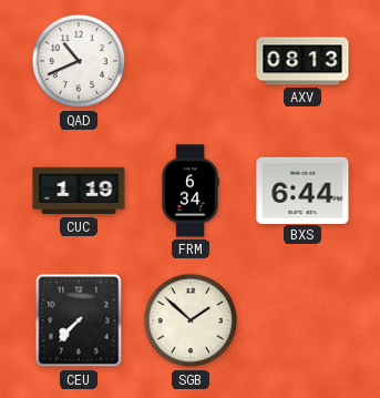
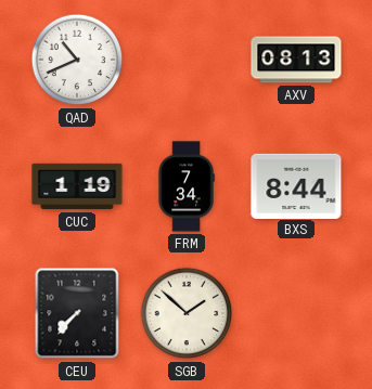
FRM: 6:34 -> 7:34 (187, 186)
BXS: 6:44 -> 8:44 (296, 185)
